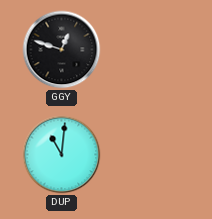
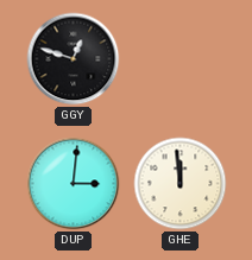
DUP: 11:01 -> 3:01 (74, 184)
GHE: none -> 11:59 (181, 184)
